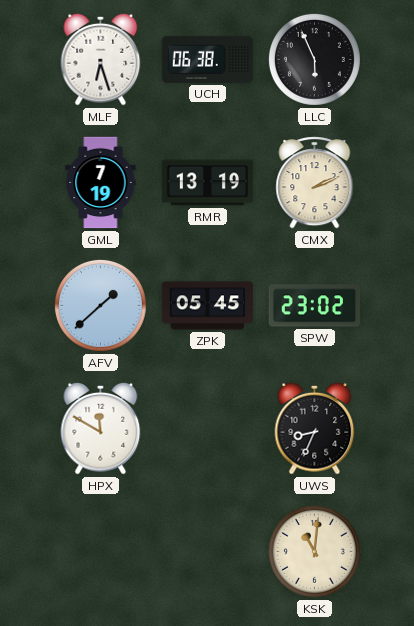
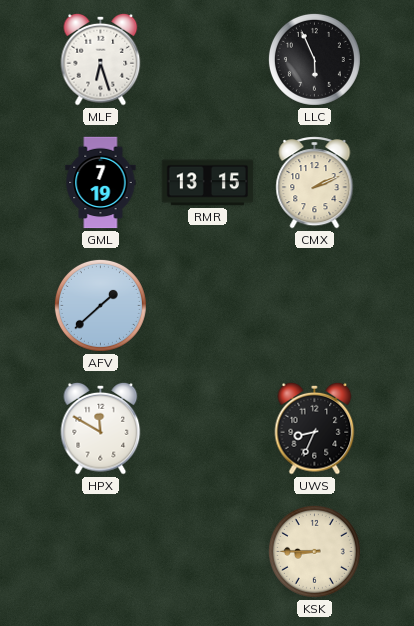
UCH: 06:38 -> none (208, 59)
RMR: 13:19 -> 13:15 (208, 183)
ZPK: 05:45 -> none (208, 306)
SPW: 23:02 -> none (315, 306)
KSK: 11:01 -> 8:45 (314, 551)
